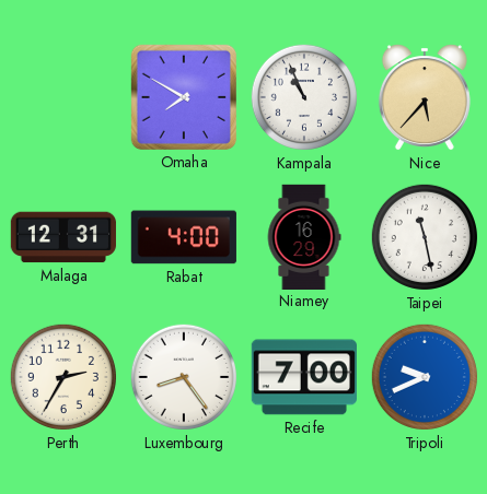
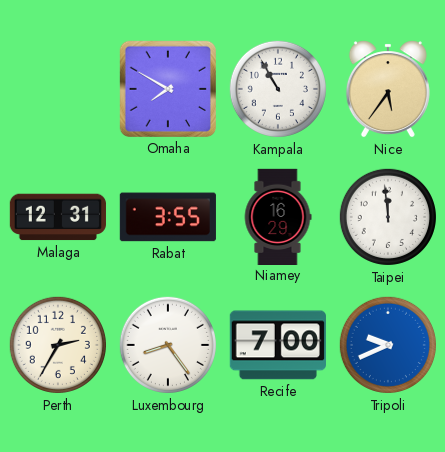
Kampala: 10:56 -> 10:55 (278, 89)
Nice: 5:37 -> 5:36 (388, 89)
Rabat: 4:00 -> 3:55 (168, 217)
Taipei: 11:28 -> 11:59 (388, 217)
